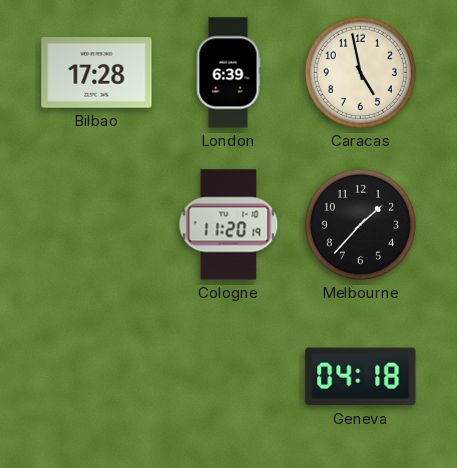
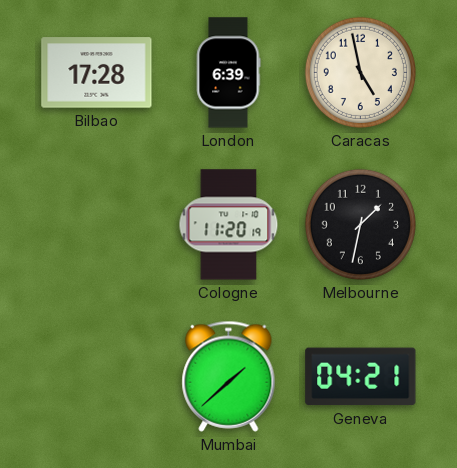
Melbourne: 1:37 -> 1:32 (360, 224)
Mumbai: none -> 1:38 (229, 376)
Geneva: 04:18 -> 04:21 (361, 377)
